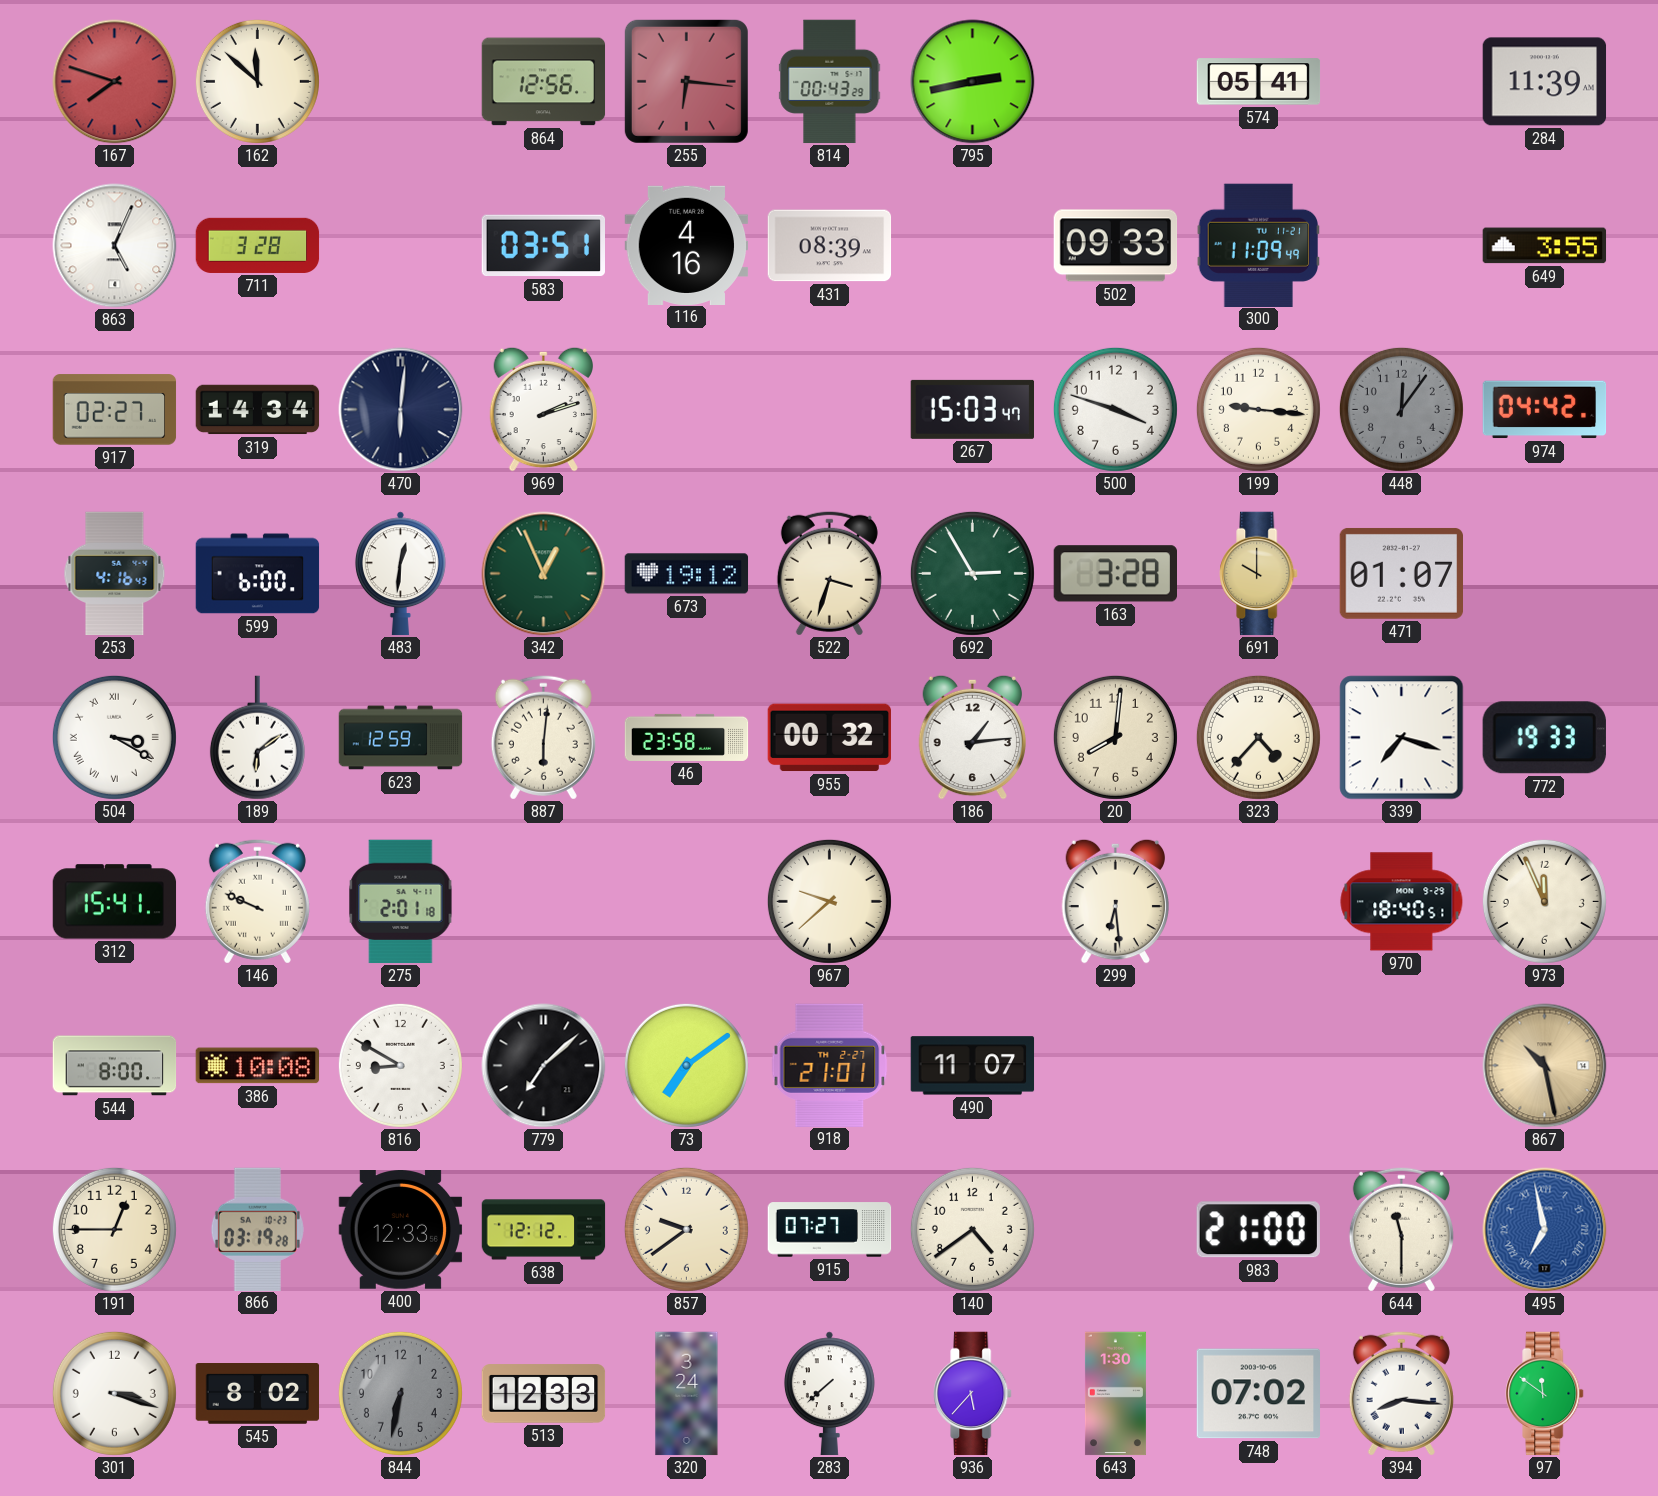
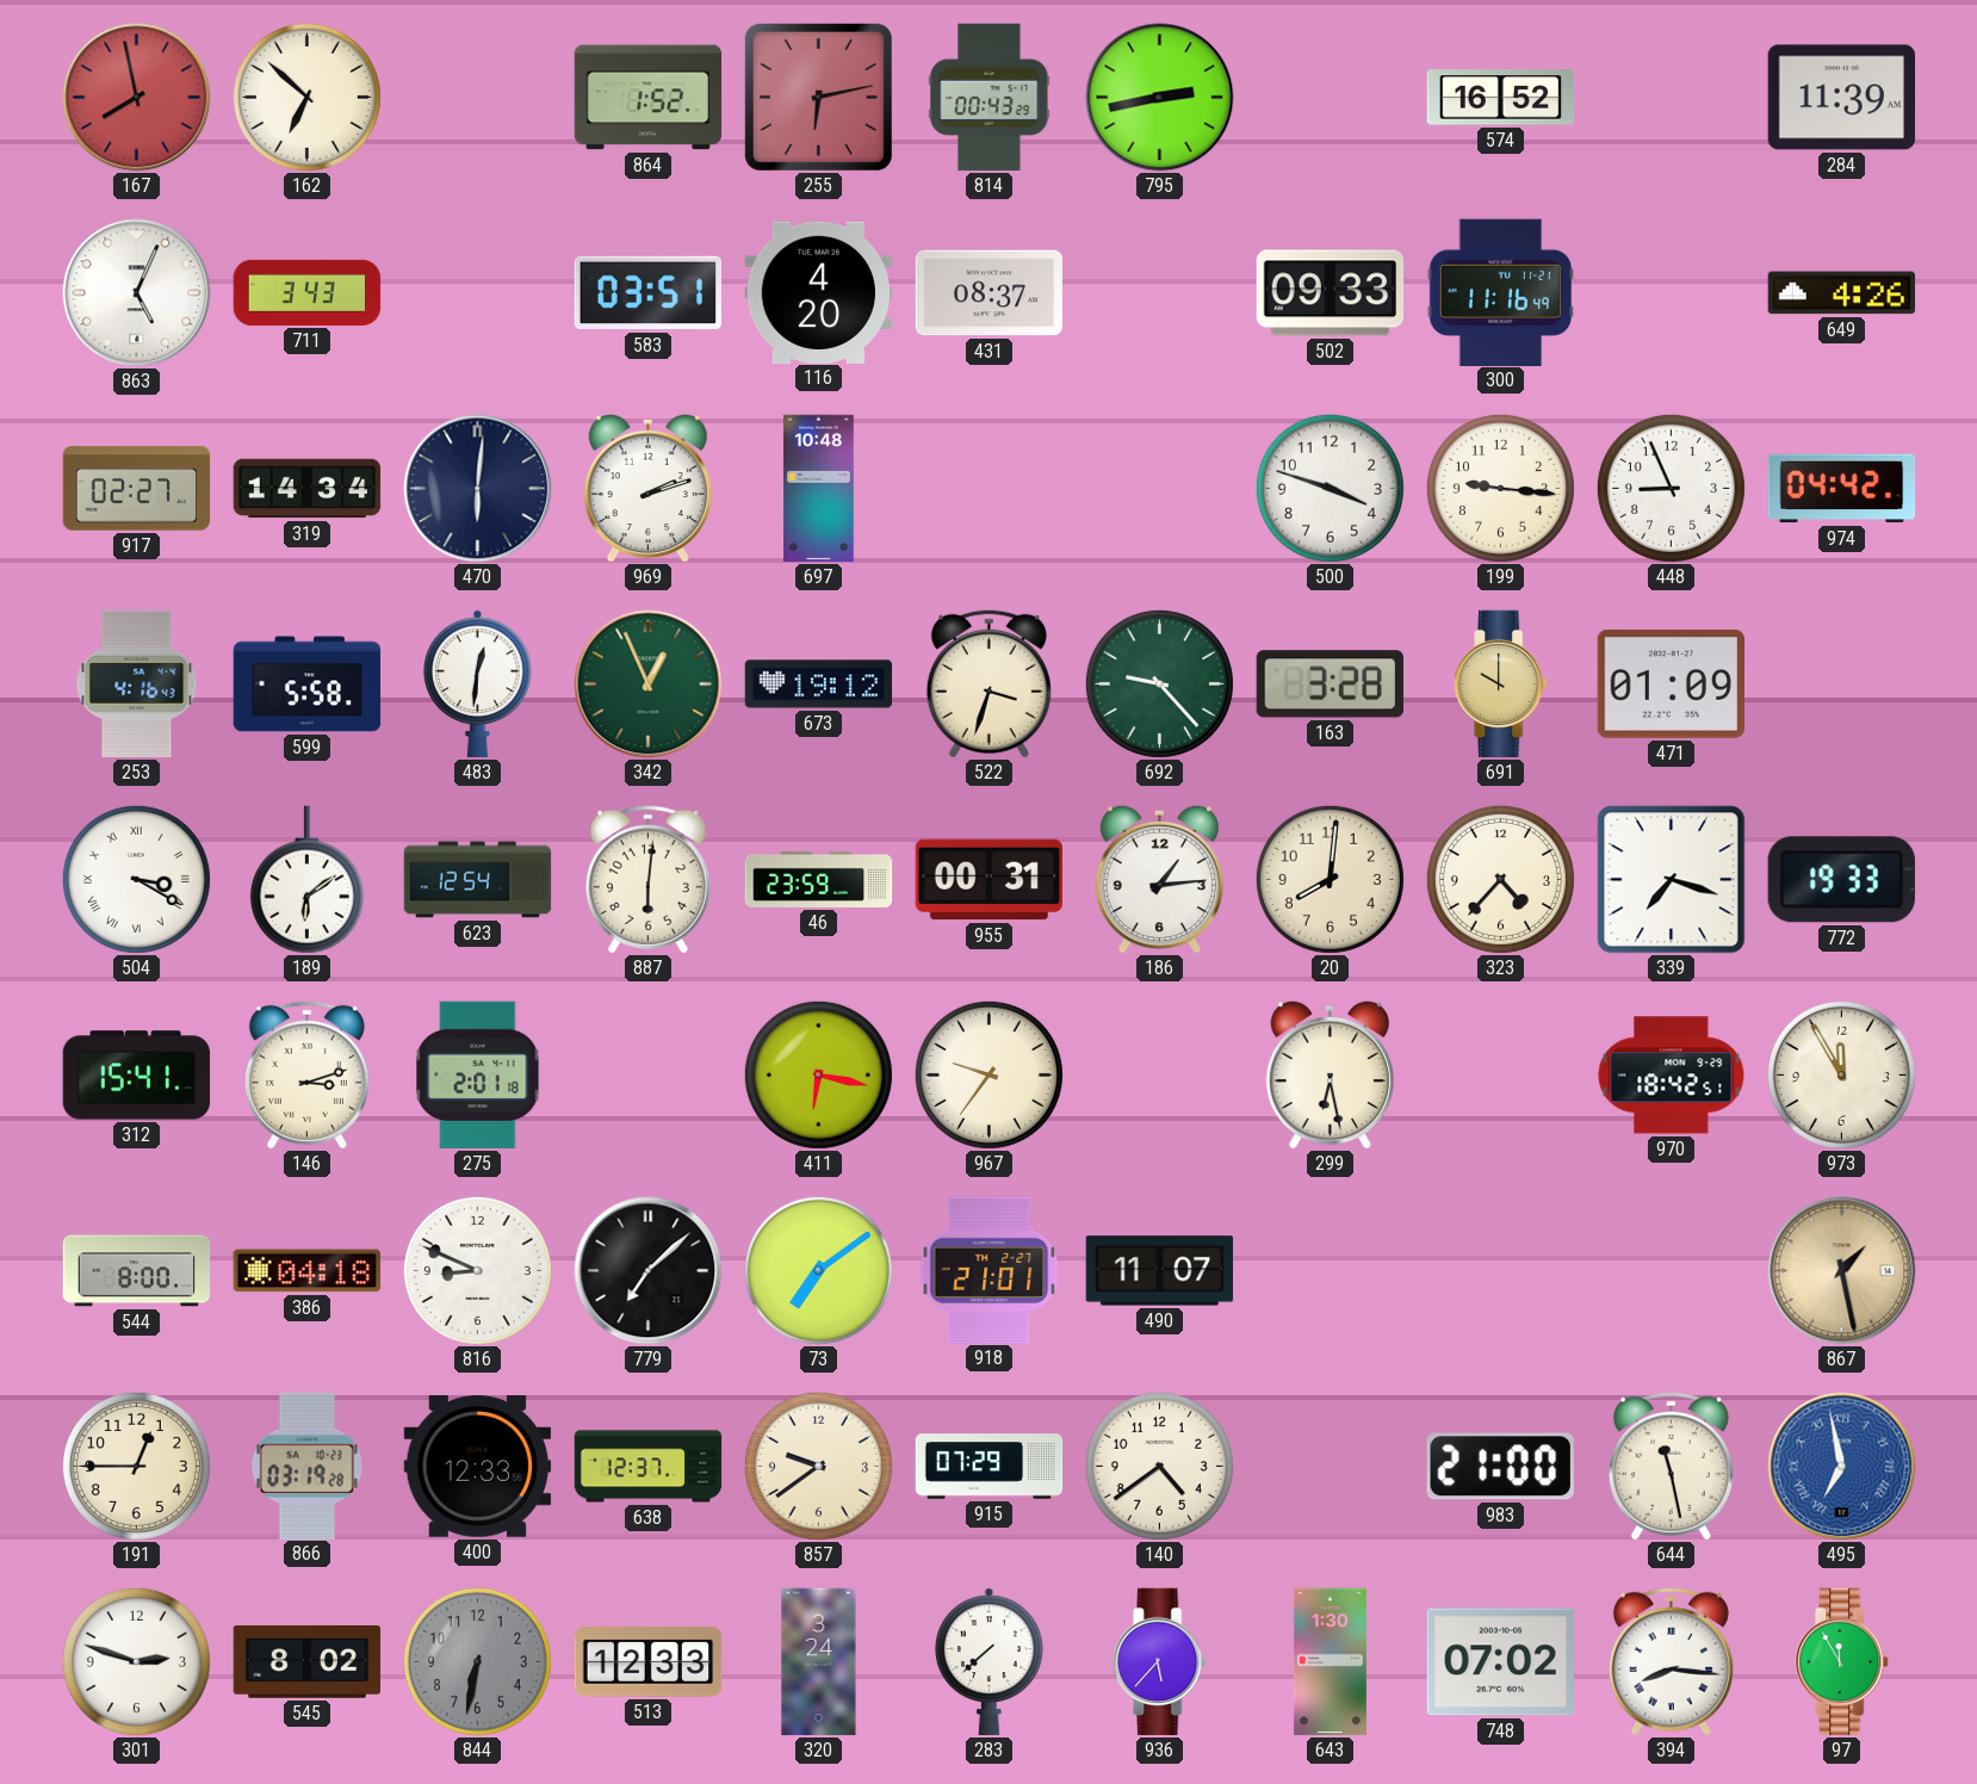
167: 7:48 -> 7:58 (137, 98)
162: 11:52 -> 6:52 (306, 97)
864: 12:56 -> 1:52 (649, 98)
255: 6:16 -> 6:13 (818, 97)
574: 05:41 -> 16:52 (1501, 98)
711: 3:28 -> 3:43 (308, 292)
116: 4:16 -> 4:20 (819, 292)
431: 08:39 -> 08:37 (990, 293)
300: 11:09 -> 11:16 (1500, 292)
649: 3:55 -> 4:26 (1842, 293)
697: none -> 10:48 (819, 489)
267: 15:03 -> none (972, 409)
448: 12:06 -> 8:56 (1671, 488)
448 dial: grey -> white (1671, 488)
599: 6:00 -> 5:58 (308, 685)
692: 2:55 -> 9:23 (1159, 683)
471: 01:07 -> 01:09 (1671, 683)
623: 12:59 -> 12:54 (478, 880)
46: 23:58 -> 23:59 (819, 879)
955: 00:32 -> 00:31 (988, 880)
146: 9:49 -> 3:12 (306, 1074)
411: none -> 6:17 (818, 1074)
967: 9:38 -> 9:36 (988, 1074)
299: 6:29 -> 6:28 (1330, 1074)
970: 18:40 -> 18:42 (1672, 1076)
973: 11:56 -> 11:55 (1841, 1074)
386: 10:08 -> 04:18 (308, 1271)
816: 8:50 -> 8:49 (477, 1270)
867: 10:28 -> 1:28 (1842, 1271)
638: 12:12 -> 12:37 (649, 1467)
915: 07:27 -> 07:29 (990, 1467)
644: 11:30 -> 11:28 (1671, 1466)
301: 3:18 -> 2:48 (136, 1661)
97: 11:51 -> 11:55 (1842, 1662)
